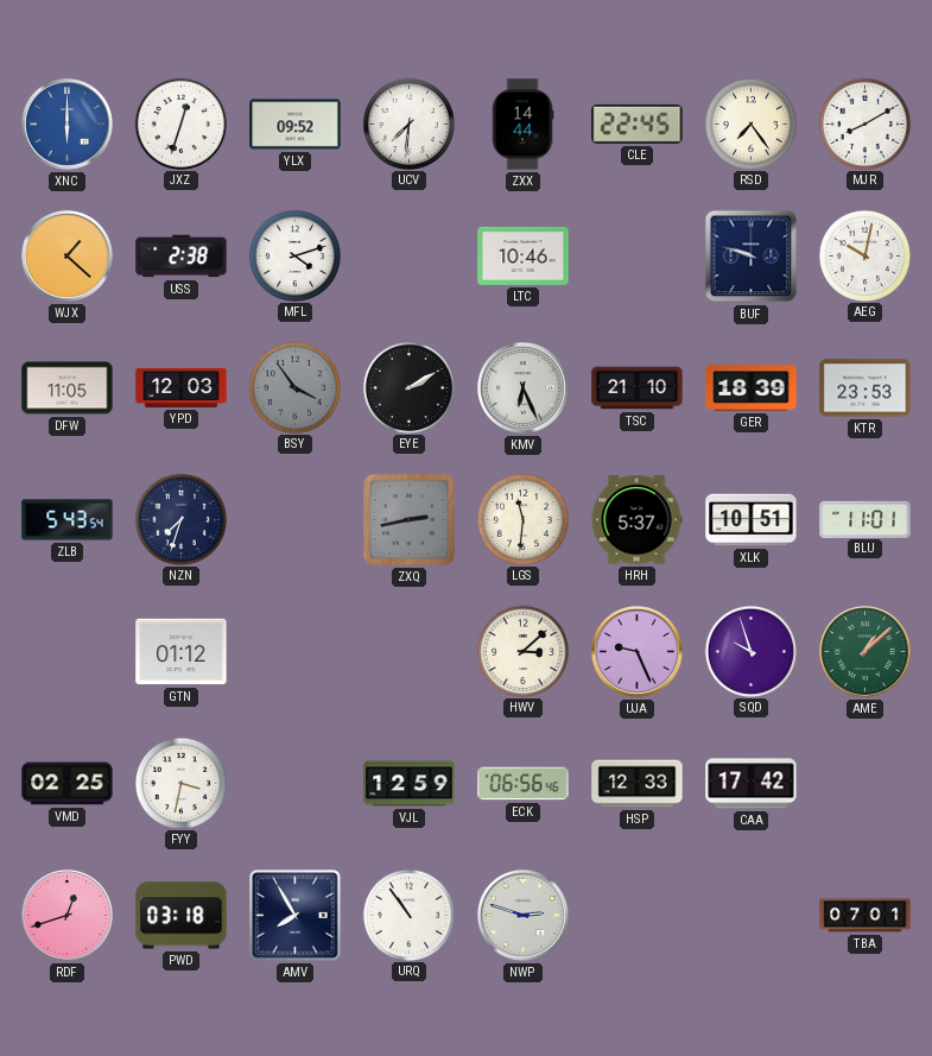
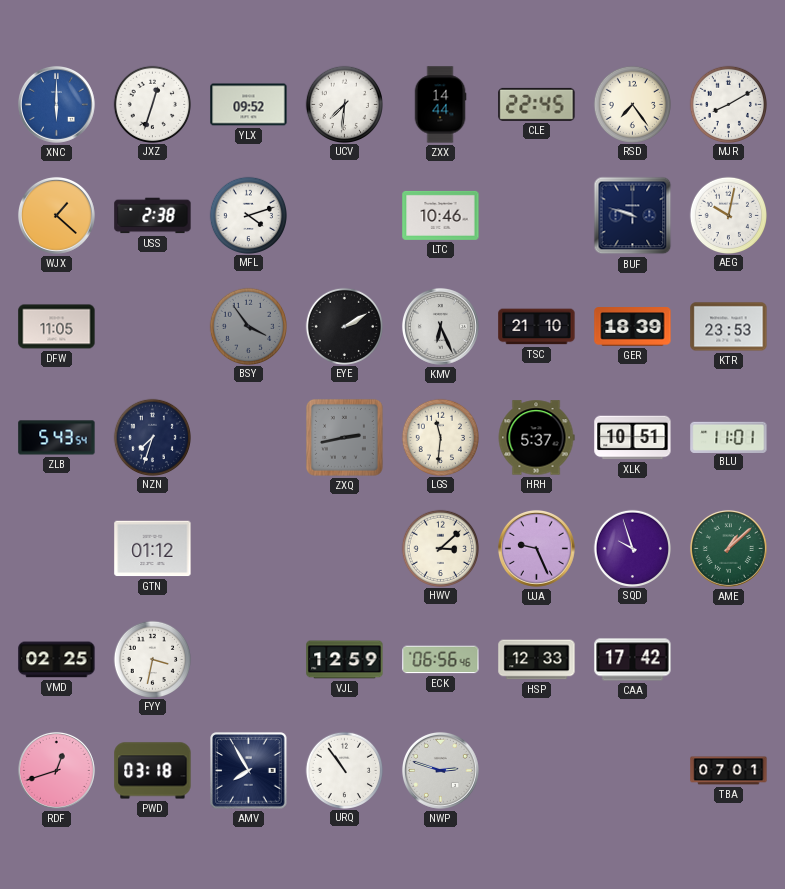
YPD: 12:03 -> none (182, 387)
